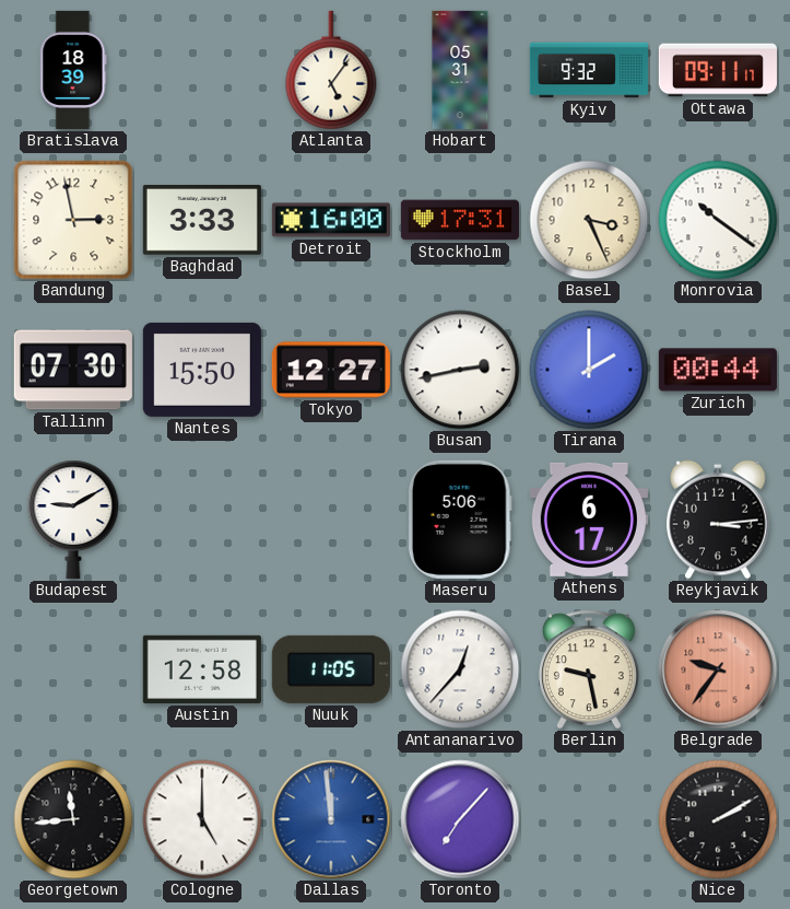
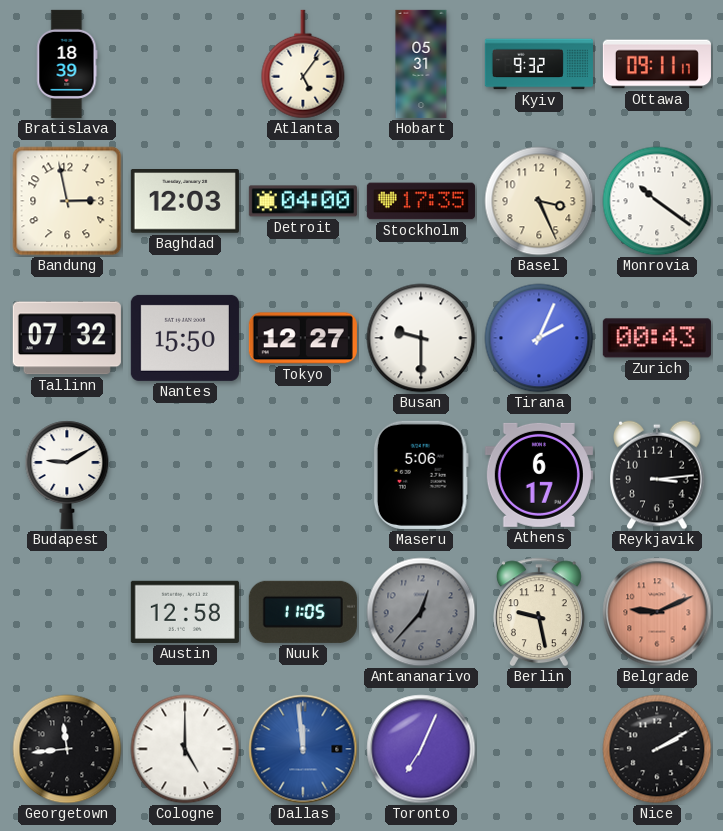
Baghdad: 3:33 -> 12:03 (185, 202)
Detroit: 16:00 -> 04:00 (303, 201)
Stockholm: 17:31 -> 17:35 (421, 201)
Tallinn: 07:30 -> 07:32 (67, 338)
Busan: 2:43 -> 9:30 (421, 338)
Tirana: 2:00 -> 2:04 (539, 338)
Zurich: 00:44 -> 00:43 (657, 338)
Antananarivo dial: white -> grey (421, 612)
Belgrade: 9:36 -> 9:11 (657, 612)
Toronto: 7:07 -> 7:04 (421, 749)
